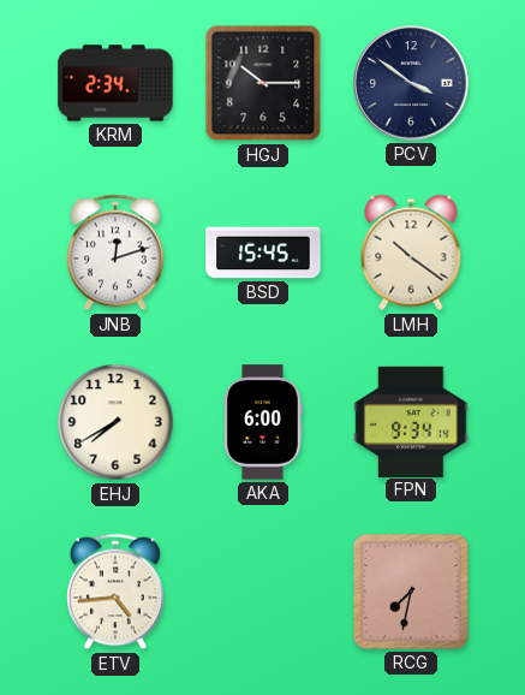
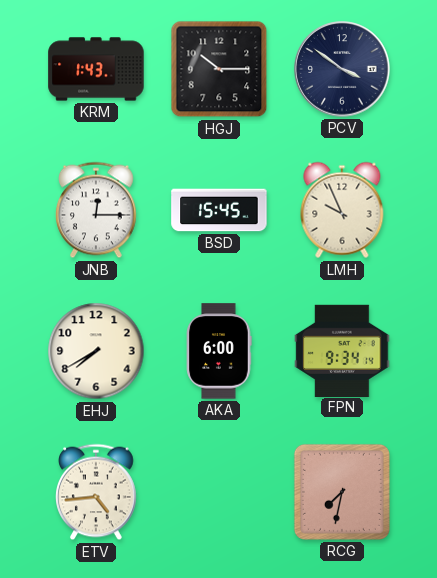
KRM: 2:34 -> 1:43 (96, 69)
JNB: 12:12 -> 12:15 (97, 210)
LMH: 10:21 -> 9:56 (342, 210)
